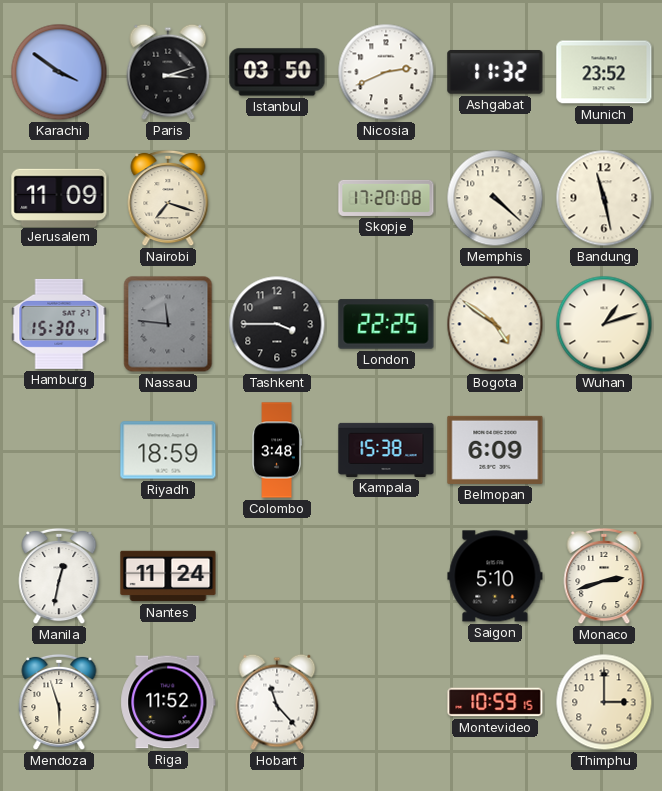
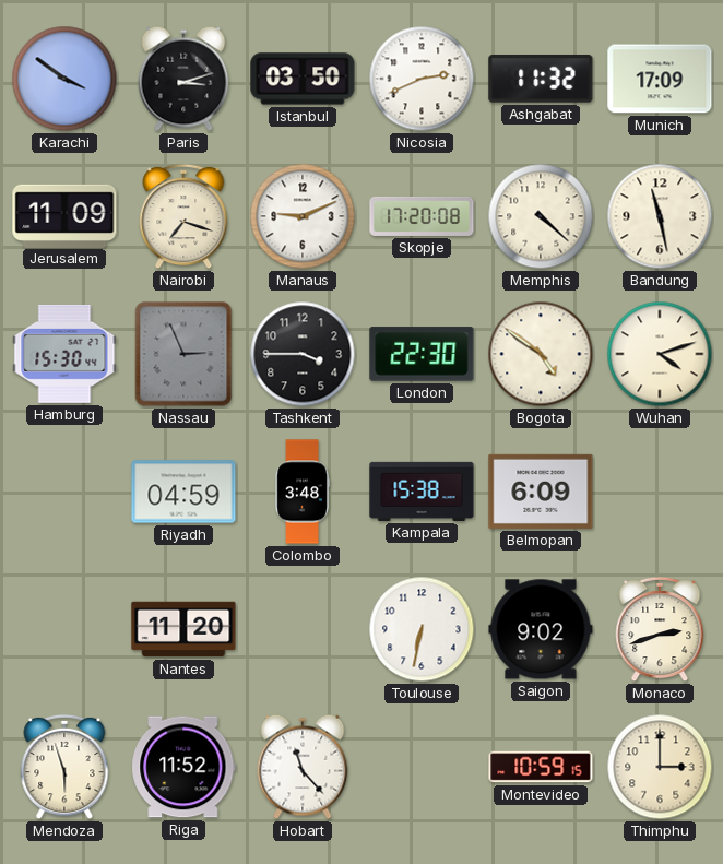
Munich: 23:52 -> 17:09 (660, 79)
Manaus: none -> 9:11 (303, 216)
Nassau: 11:46 -> 2:56 (183, 354)
London: 22:25 -> 22:30 (422, 354)
Wuhan: 1:12 -> 4:12 (660, 354)
Riyadh: 18:59 -> 04:59 (183, 492)
Manila: 12:32 -> none (59, 576)
Nantes: 11:24 -> 11:20 (183, 629)
Toulouse: none -> 6:32 (422, 629)
Saigon: 5:10 -> 9:02 (541, 629)
